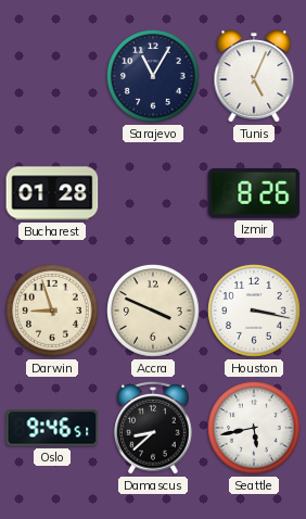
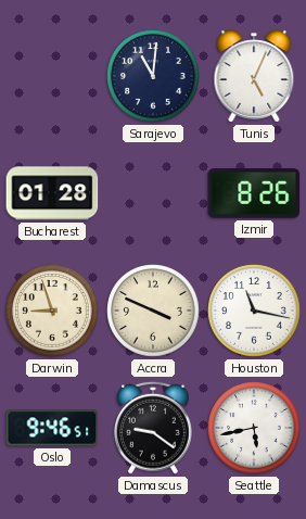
Sarajevo: 11:05 -> 11:01 (153, 76)
Houston: 3:17 -> 11:17 (254, 311)
Damascus: 8:38 -> 9:21 (153, 428)
